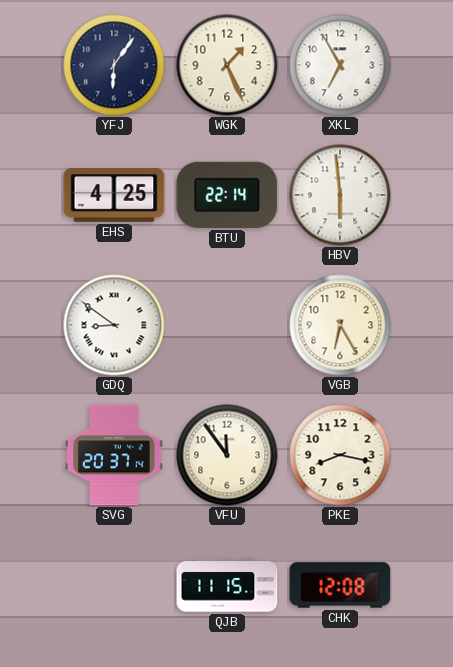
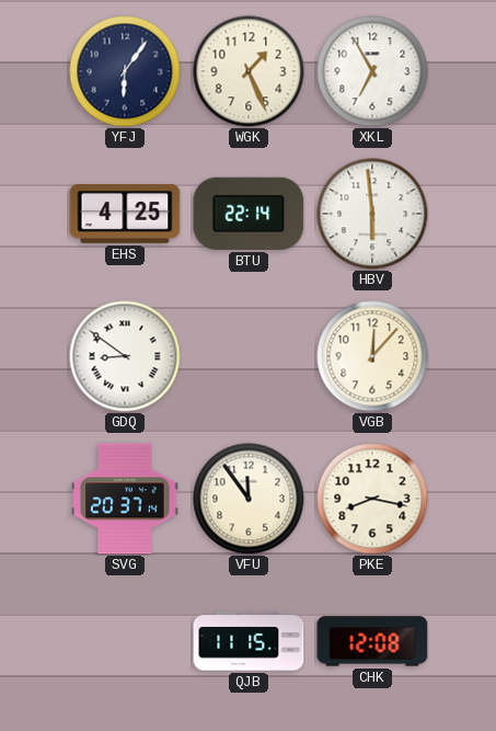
VGB: 6:25 -> 12:07 (372, 356)
